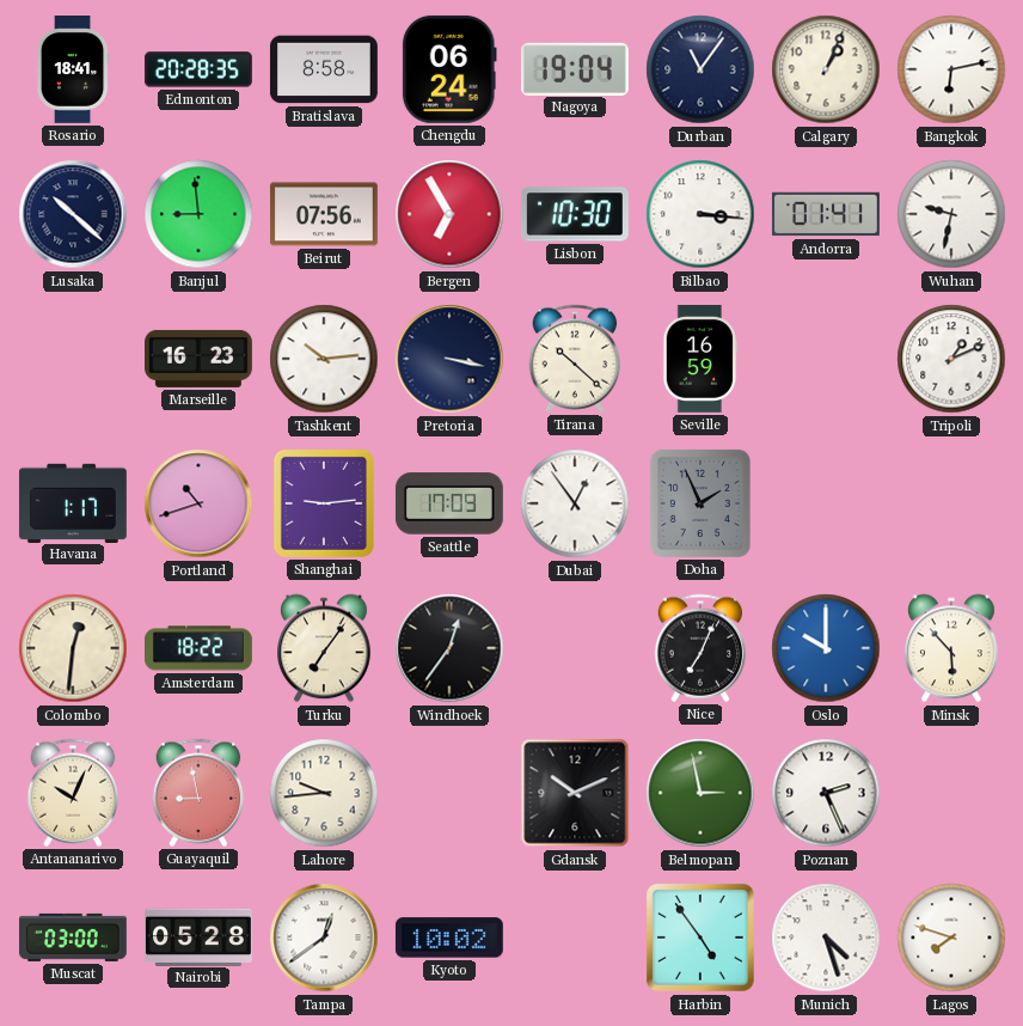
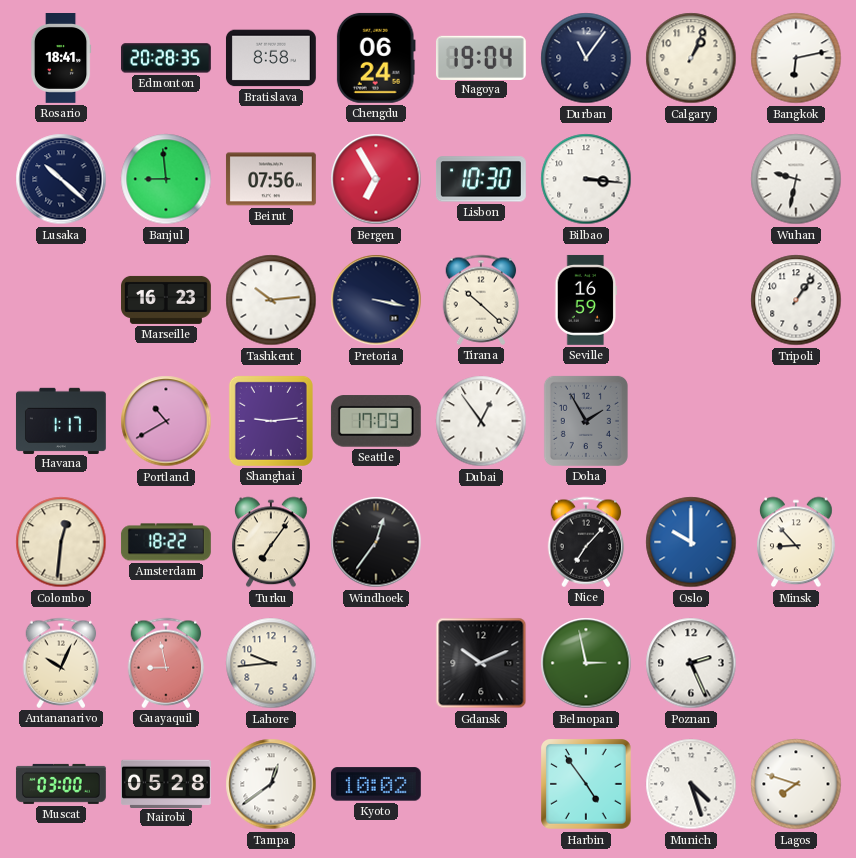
Andorra: 01:41 -> none (826, 214)
Tripoli: 1:11 -> 1:06 (796, 300)
Portland: 10:42 -> 10:40 (166, 421)
Doha: 1:56 -> 1:55 (586, 421)
Nice: 7:04 -> 7:07 (586, 542)
Minsk: 5:53 -> 8:53 (797, 542)
